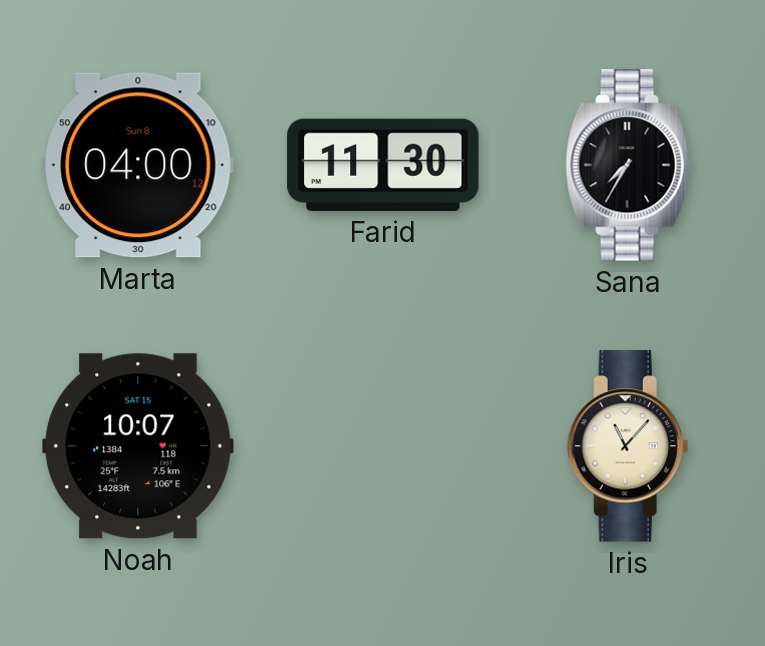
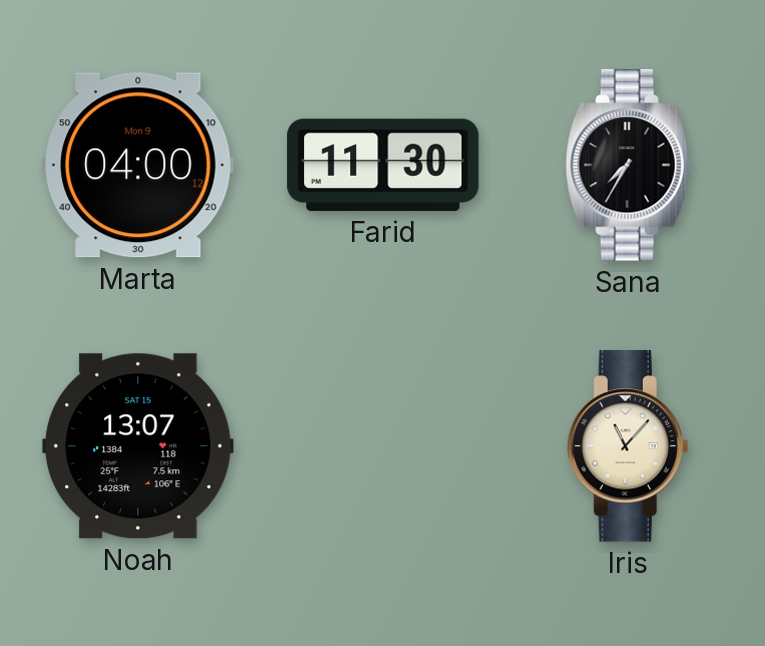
Marta date: Sun 8 -> Mon 9 (138, 165)
Noah: 10:07 -> 13:07 (138, 446)
